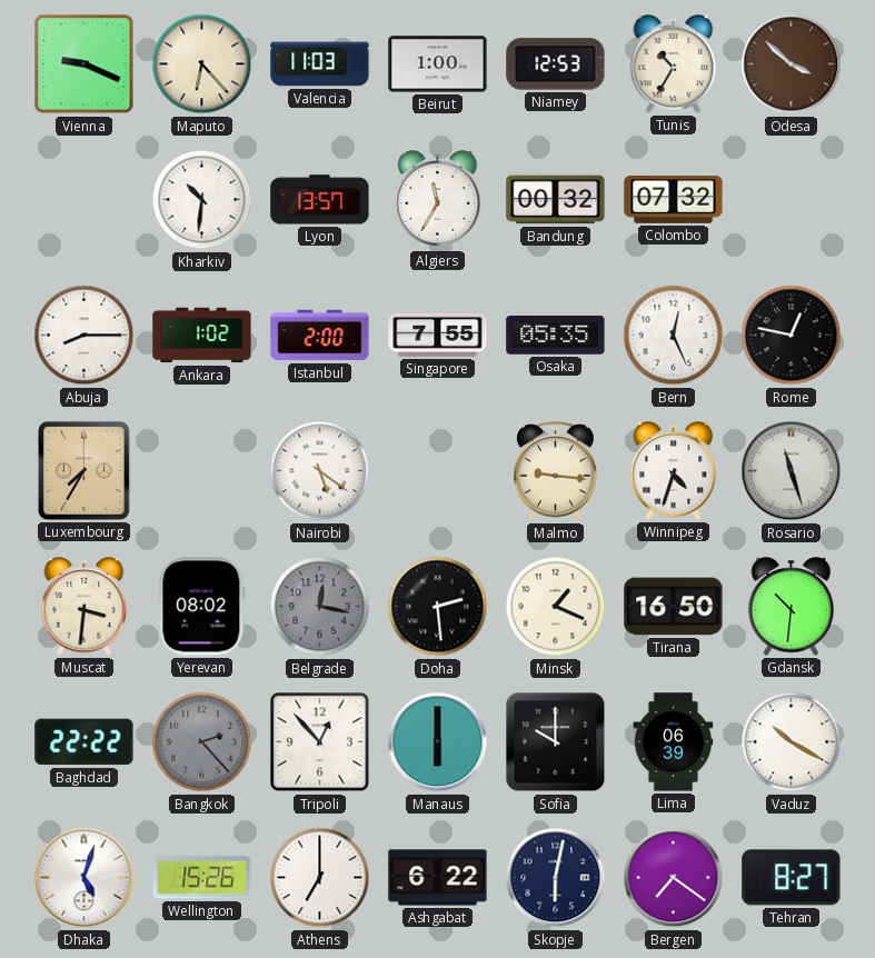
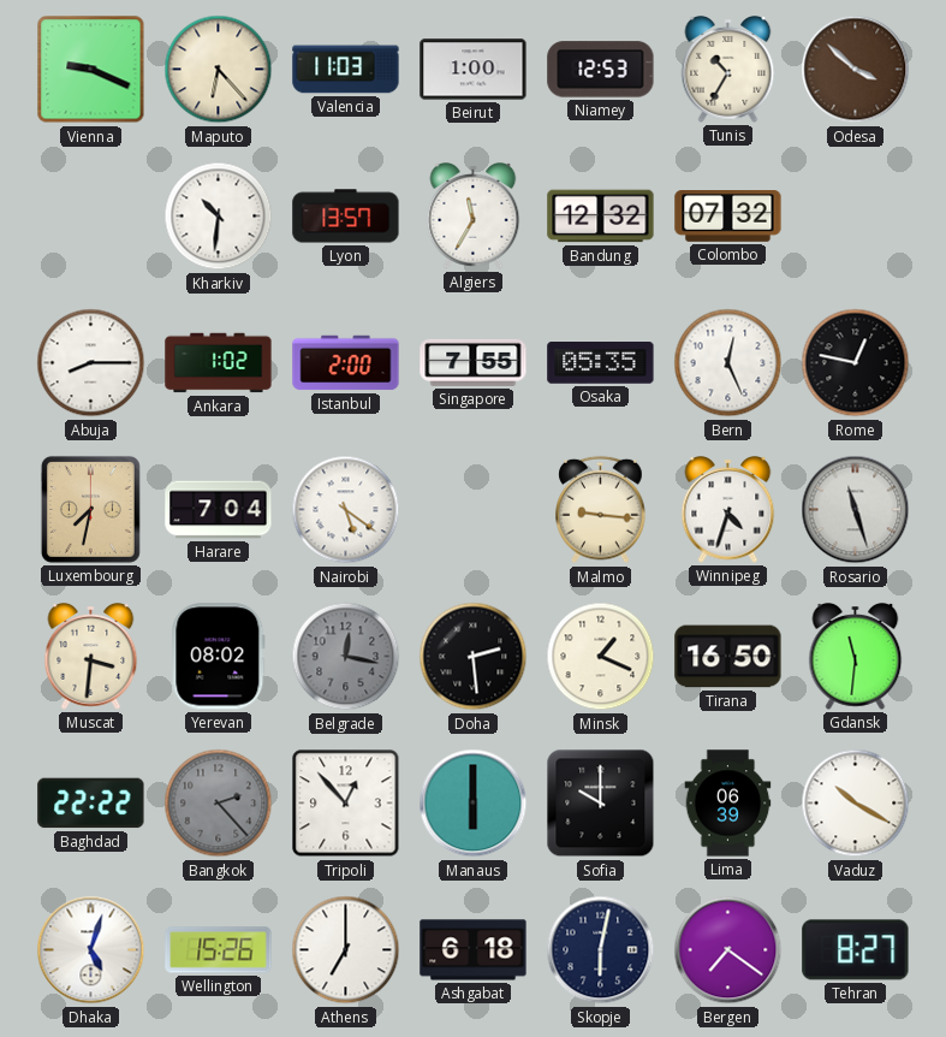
Bandung: 00:32 -> 12:32 (601, 217)
Luxembourg: 7:35 -> 7:32 (90, 509)
Harare: none -> 7:04 (219, 510)
Gdansk: 10:31 -> 11:31 (856, 657)
Ashgabat: 6:22 -> 6:18 (474, 950)
